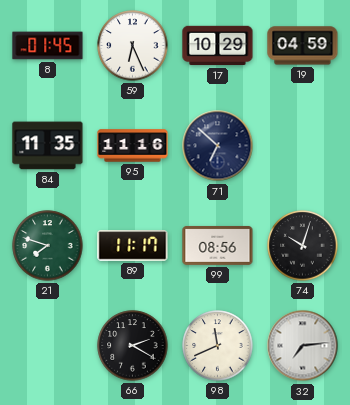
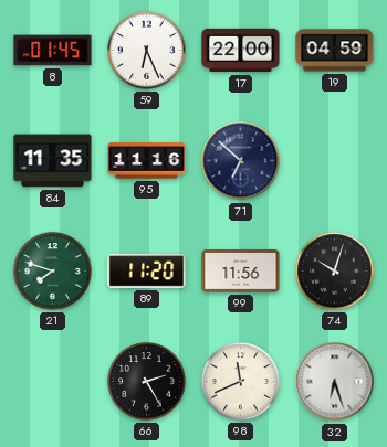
17: 10:29 -> 22:00 (241, 51)
89: 11:17 -> 11:20 (147, 272)
99: 08:56 -> 11:56 (241, 270)
66: 2:20 -> 2:25 (147, 382)
32: 7:14 -> 6:27 (335, 382)
